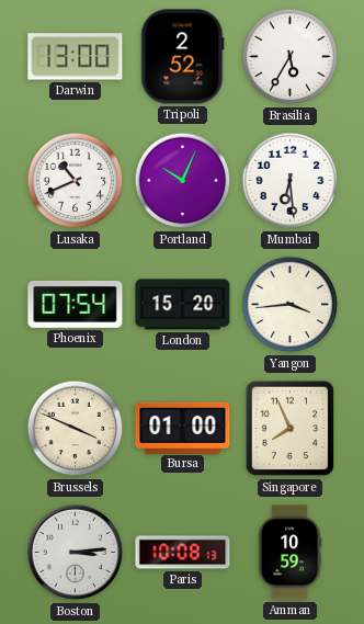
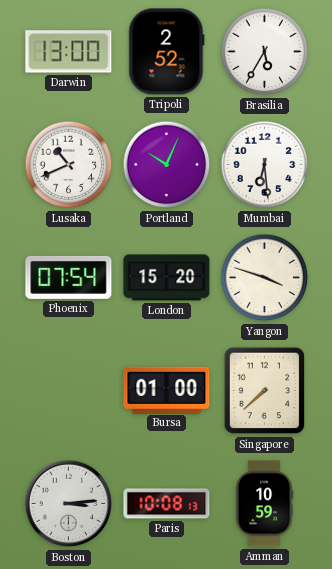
Yangon: 3:44 -> 3:48 (265, 278)
Brussels: 3:49 -> none (76, 429)
Singapore: 7:56 -> 7:38 (265, 391)
